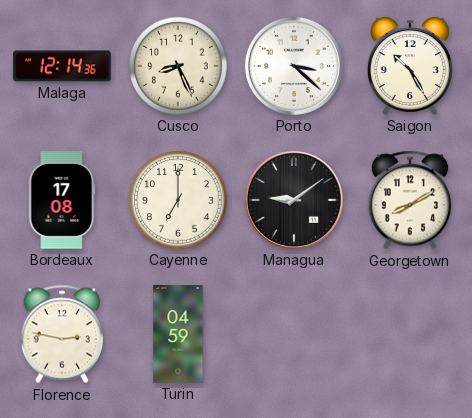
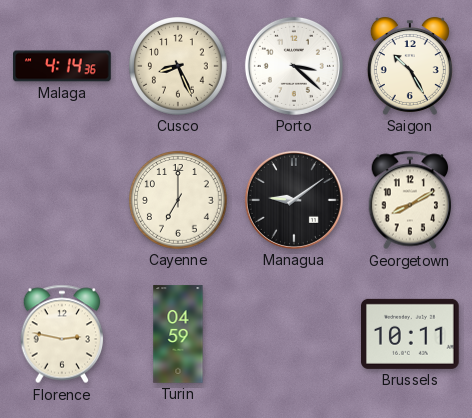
Malaga: 12:14 -> 4:14 (62, 66)
Bordeaux: 17:08 -> none (62, 200)
Brussels: none -> 10:11 (410, 334)
